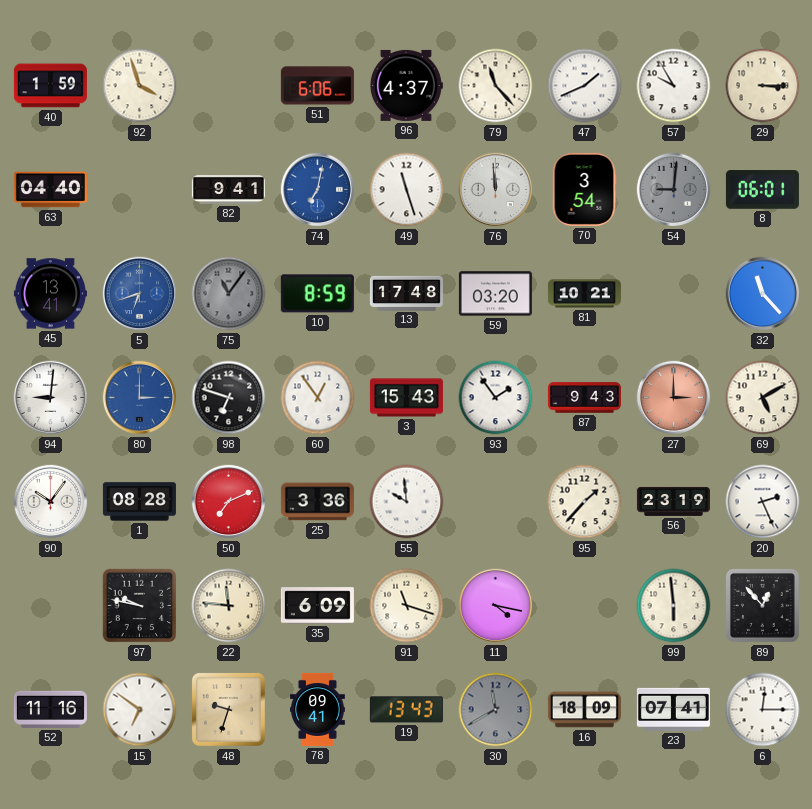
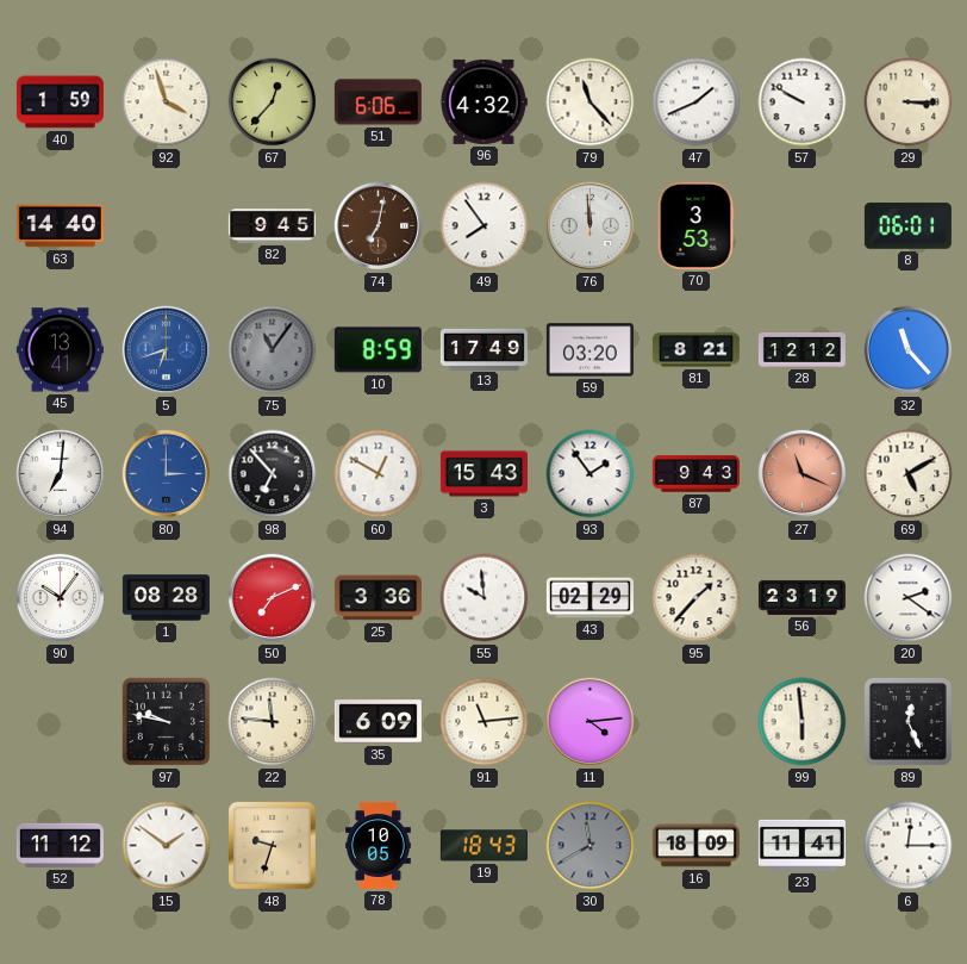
67: none -> 12:37 (273, 102)
96: 4:37 -> 4:32 (484, 101)
57: 9:55 -> 9:50 (803, 102)
63: 04:40 -> 14:40 (60, 226)
82: 9:41 -> 9:45 (272, 226)
74 dial: blue -> brown (379, 226)
49: 11:27 -> 7:54 (485, 226)
70: 3:54 -> 3:53 (695, 225)
54: 9:01 -> none (674, 190)
13: 17:48 -> 17:49 (484, 349)
81: 10:21 -> 8:21 (695, 350)
28: none -> 12:12 (801, 350)
94: 9:01 -> 7:01 (61, 474)
98: 6:48 -> 6:53 (273, 474)
60: 12:54 -> 12:50 (379, 474)
27: 3:00 -> 11:19 (803, 474)
43: none -> 02:29 (589, 598)
20: 2:26 -> 2:21 (909, 598)
91: 11:18 -> 11:14 (485, 722)
11: 4:17 -> 4:14 (591, 722)
89: 12:53 -> 12:26 (907, 721)
52: 11:16 -> 11:12 (60, 845)
15: 6:51 -> 1:51 (167, 846)
78: 09:41 -> 10:05 (379, 845)
19: 13:43 -> 18:43 (484, 846)
23: 07:41 -> 11:41 (801, 845)
